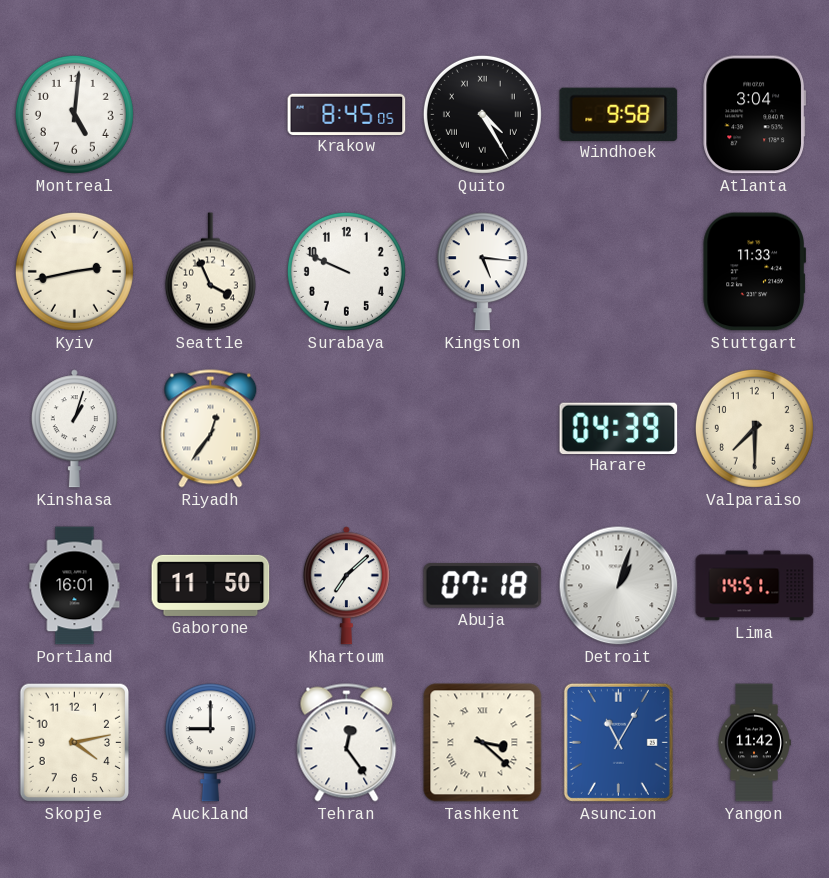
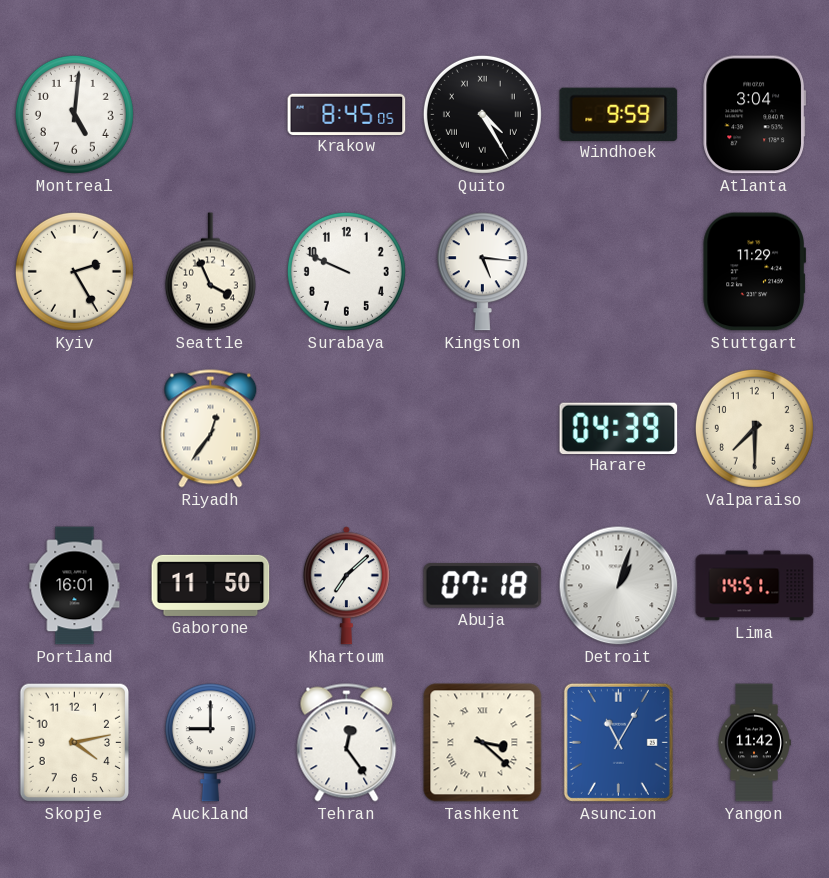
Windhoek: 9:58 -> 9:59 (619, 114)
Kyiv: 2:43 -> 2:25 (74, 271)
Stuttgart: 11:33 -> 11:29 (754, 272)
Kinshasa: 1:03 -> none (74, 429)
